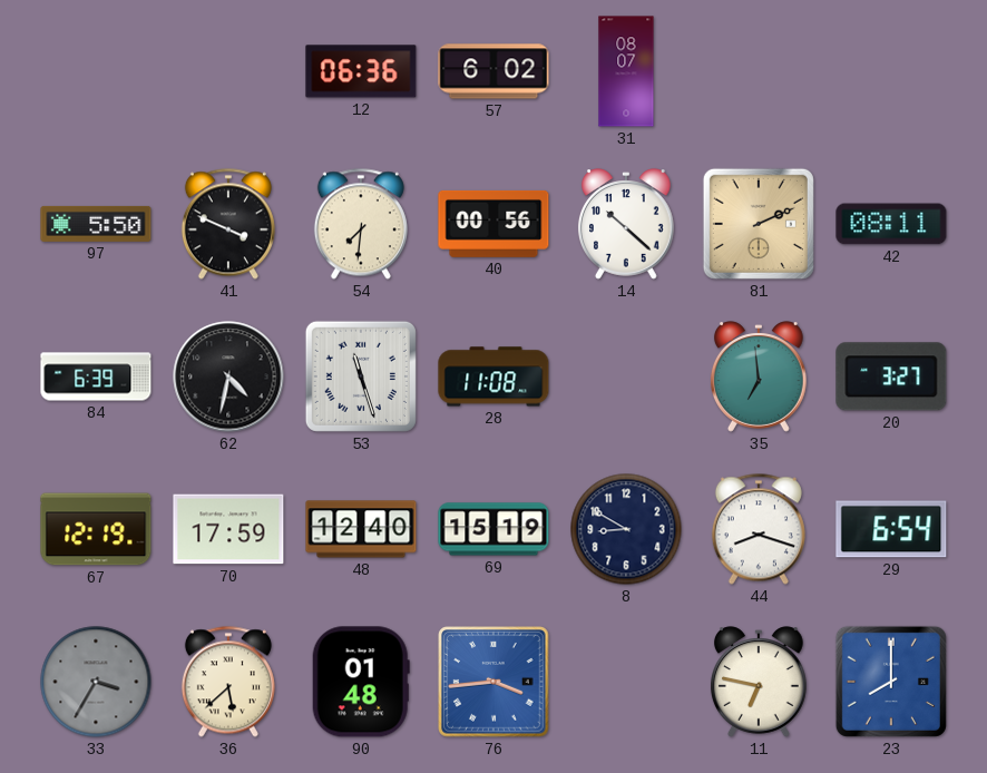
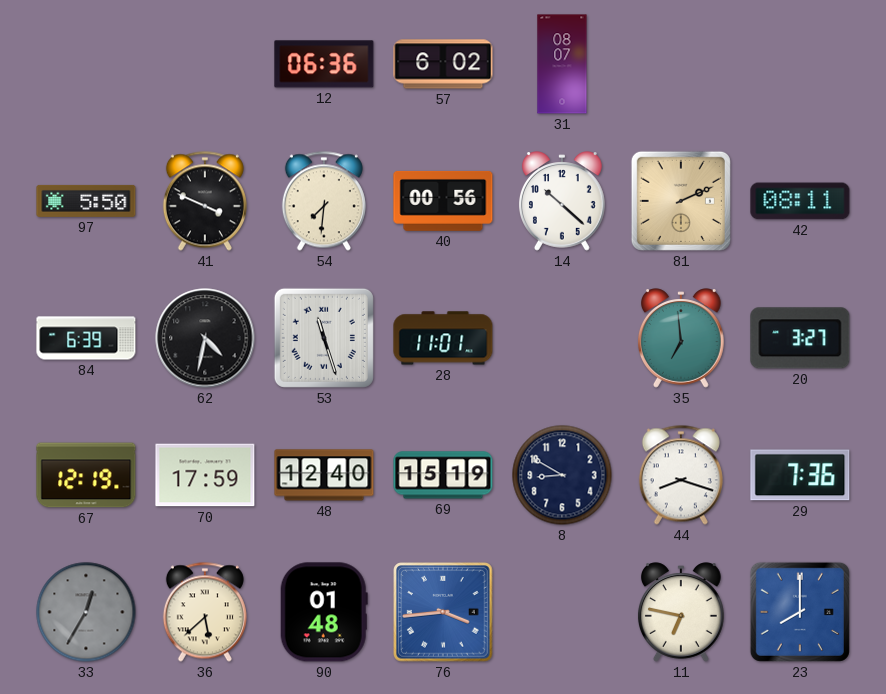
28: 11:08 -> 11:01 (443, 338)
29: 6:54 -> 7:36 (800, 475)
33: 3:35 -> 12:35 (86, 612)
